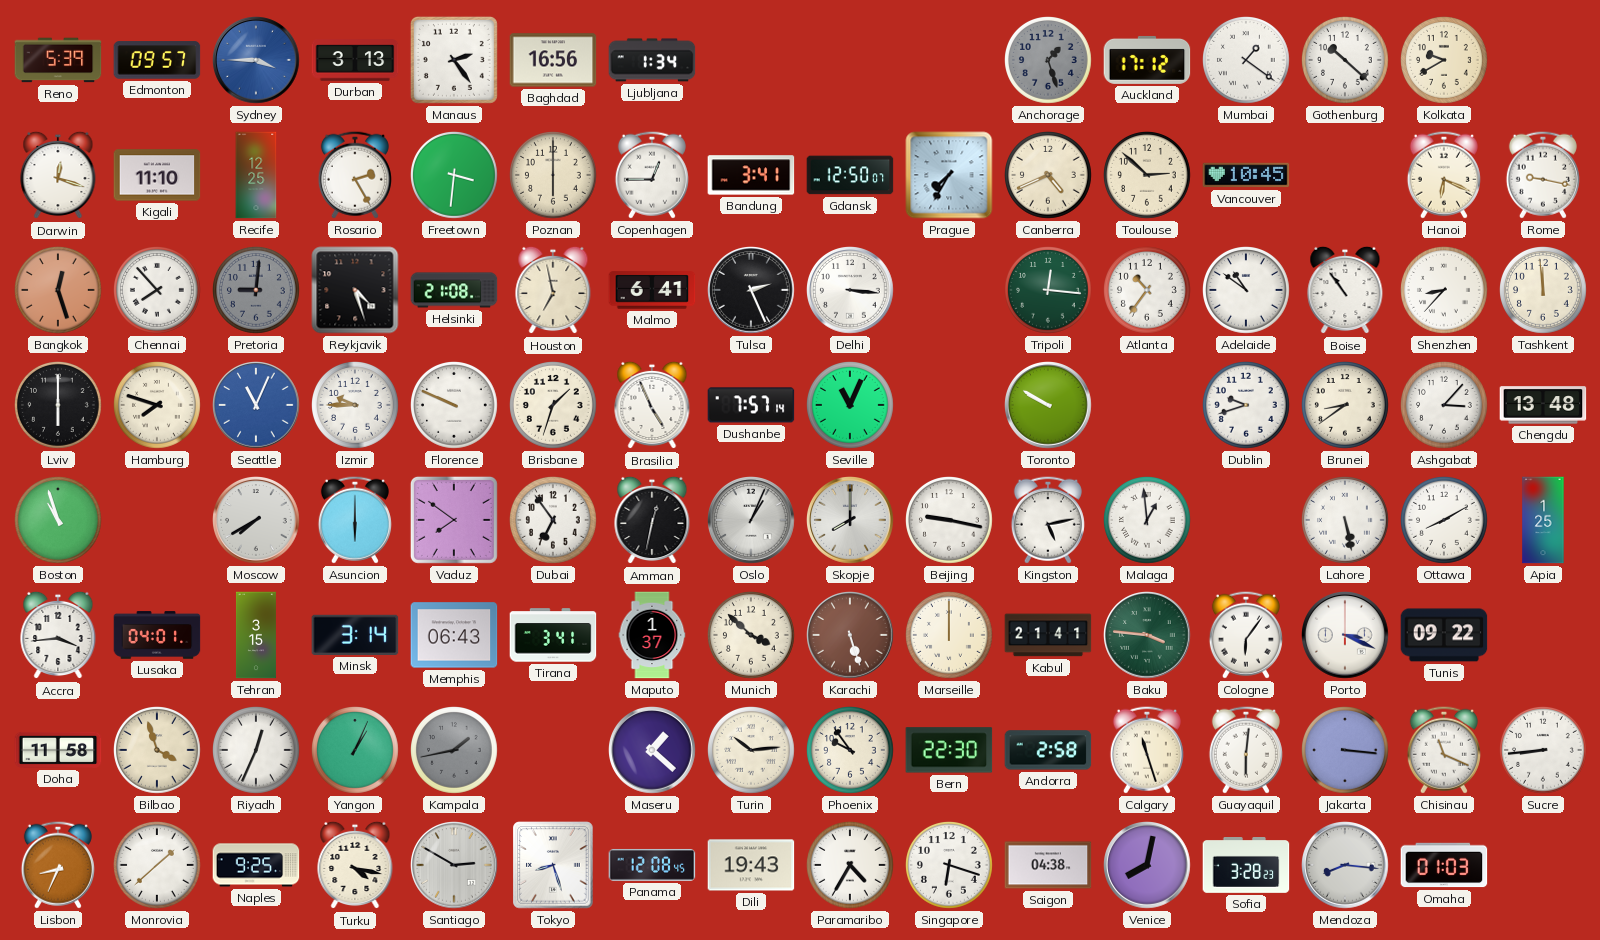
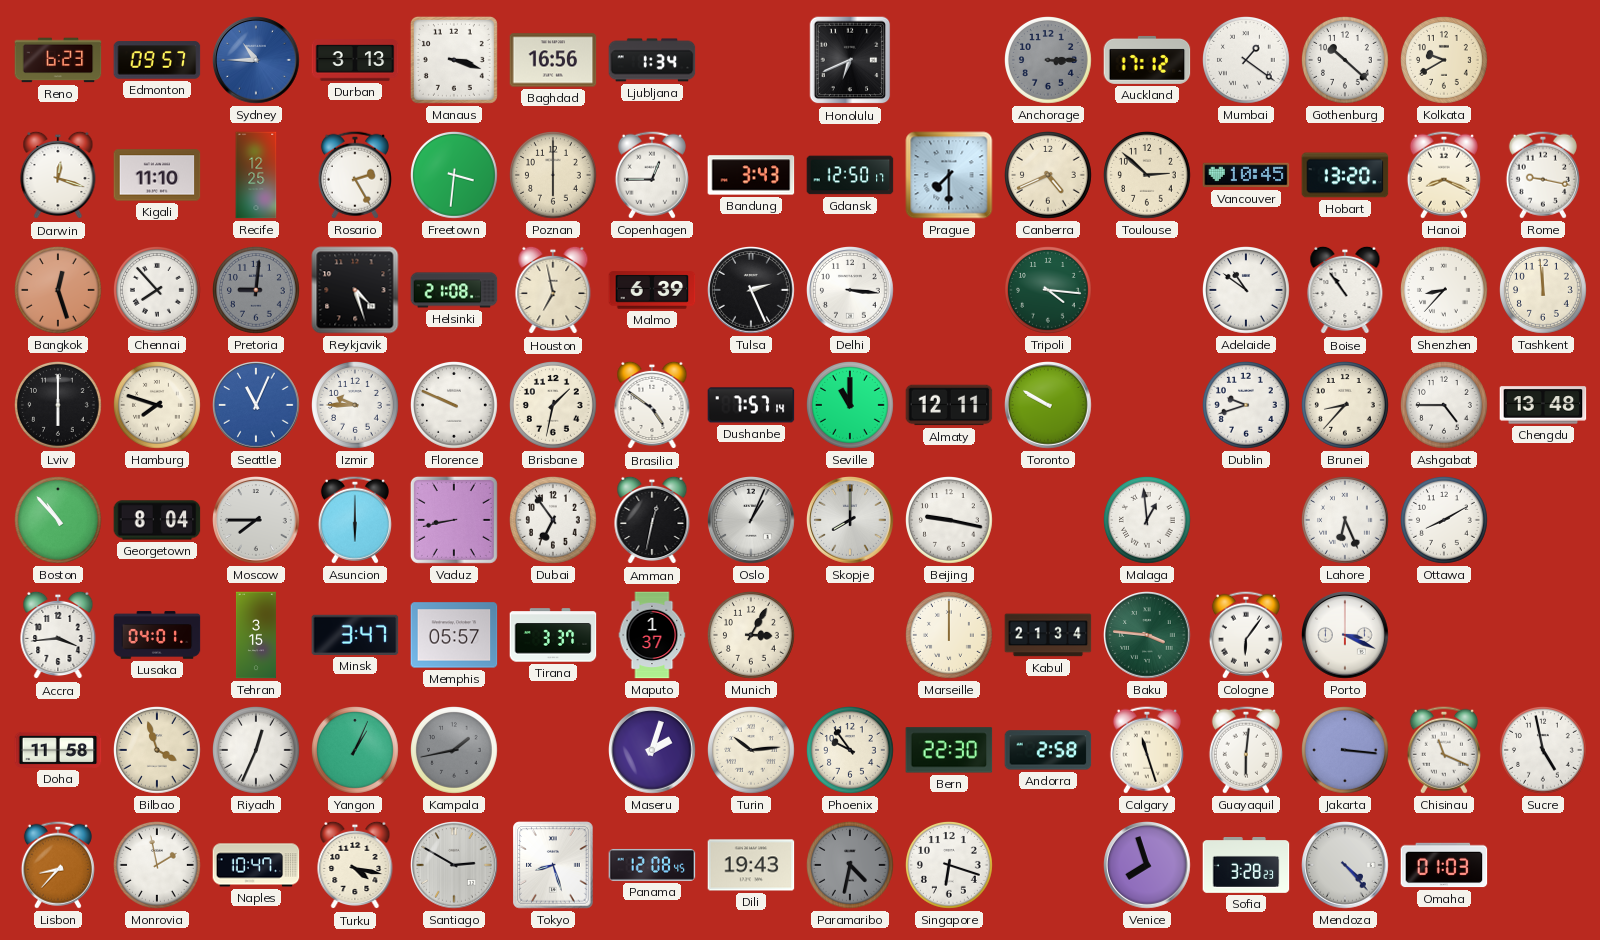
Reno: 5:39 -> 6:23 (58, 60)
Sydney: 3:45 -> 10:45 (257, 61)
Manaus: 2:24 -> 3:18 (454, 60)
Honolulu: none -> 6:41 (850, 60)
Anchorage: 1:27 -> 3:15 (1049, 61)
Bandung: 3:41 -> 3:43 (751, 175)
Gdansk: 12:50:07 -> 12:50:17 (850, 175)
Prague: 7:35 -> 7:30 (949, 175)
Hobart: none -> 13:20 (1345, 175)
Hanoi: 6:19 -> 8:19 (1444, 175)
Malmo: 6:41 -> 6:39 (652, 290)
Tripoli: 12:16 -> 4:16 (1049, 291)
Atlanta: 10:36 -> none (1148, 291)
Brisbane: 1:33 -> 1:32 (554, 406)
Brasilia: 4:56 -> 4:51 (652, 405)
Seville: 11:04 -> 11:00 (851, 406)
Almaty: none -> 12:11 (949, 405)
Brunei: 8:39 -> 8:37 (1346, 406)
Ashgabat: 3:07 -> 4:45 (1445, 406)
Boston: 10:57 -> 10:53 (59, 521)
Georgetown: none -> 8:04 (157, 520)
Moscow: 7:40 -> 7:45 (257, 521)
Vaduz: 7:51 -> 8:43 (454, 520)
Kingston: 5:13 -> none (1048, 520)
Lahore: 5:28 -> 6:26 (1346, 521)
Apia: 1:25 -> none (1543, 520)
Minsk: 3:14 -> 3:47 (355, 635)
Memphis: 06:43 -> 05:57 (454, 635)
Tirana: 3:41 -> 3:37 (553, 635)
Munich: 3:52 -> 3:05 (752, 636)
Karachi: 5:27 -> none (851, 636)
Kabul: 21:41 -> 21:34 (1048, 635)
Tunis: 09:22 -> none (1444, 635)
Maseru: 1:22 -> 2:03 (653, 751)
Sucre: 8:44 -> 4:58 (1544, 751)
Lisbon: 8:34 -> 8:37 (58, 865)
Monrovia: 1:38 -> 1:58 (158, 866)
Naples: 9:25 -> 10:47 (256, 865)
Paramaribo: 4:35 -> 4:32 (851, 866)
Paramaribo dial: white -> grey (851, 866)
Saigon: 04:38 -> none (1048, 865)
Venice: 8:02 -> 7:57 (1148, 866)
Mendoza: 8:16 -> 4:23 (1346, 866)
